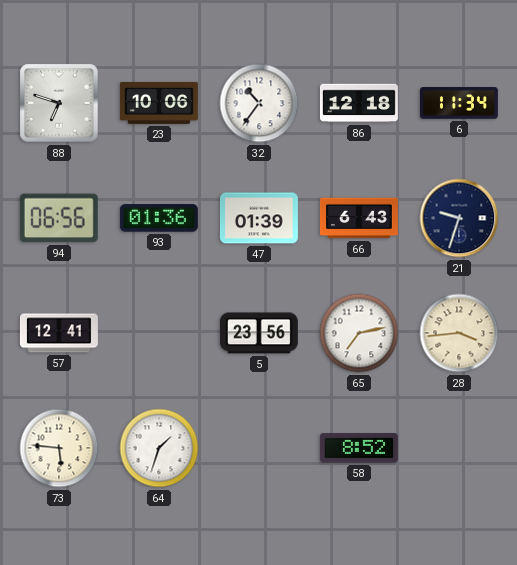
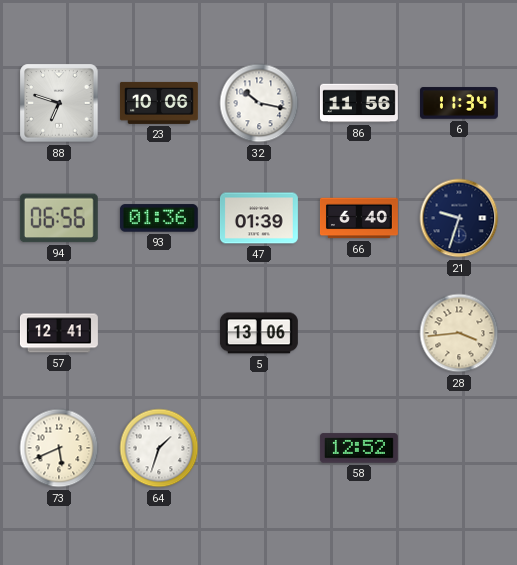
32: 10:36 -> 10:17 (259, 103)
86: 12:18 -> 11:56 (359, 103)
66: 6:43 -> 6:40 (359, 218)
5: 23:56 -> 13:06 (259, 333)
65: 7:13 -> none (359, 333)
73: 5:46 -> 5:41 (59, 448)
58: 8:52 -> 12:52 (359, 448)
